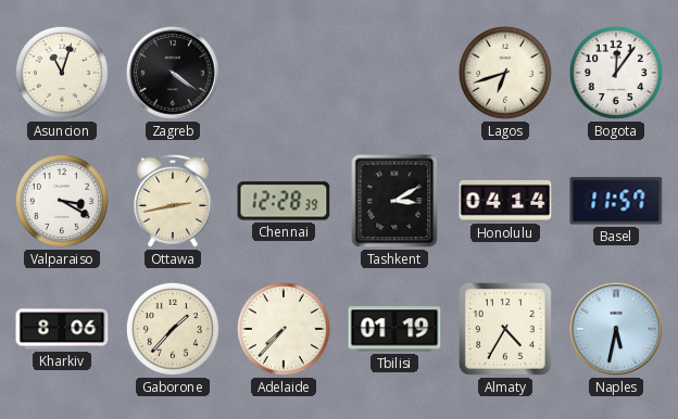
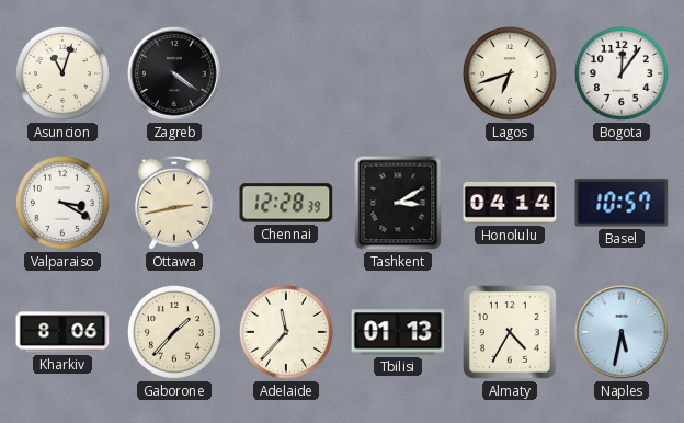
Basel: 11:57 -> 10:57 (622, 203)
Adelaide: 7:37 -> 11:37 (286, 332)
Tbilisi: 01:19 -> 01:13 (398, 332)
